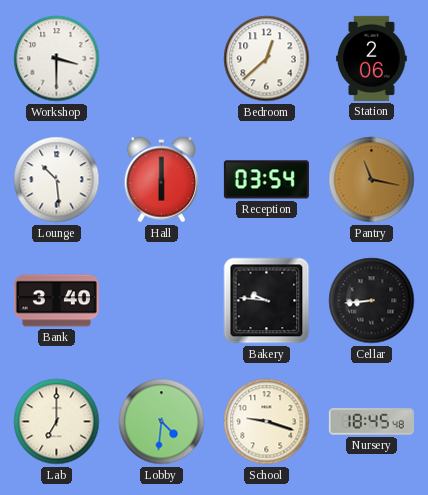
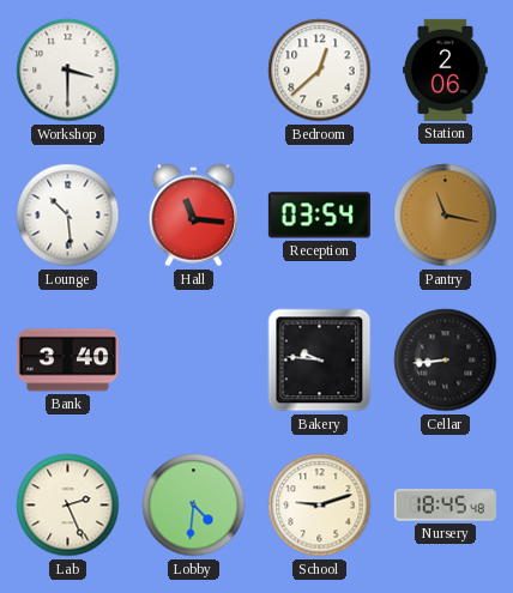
Hall: 6:00 -> 11:16 (194, 216)
Lab: 7:00 -> 2:26 (68, 506)
School: 9:18 -> 9:12 (320, 506)
